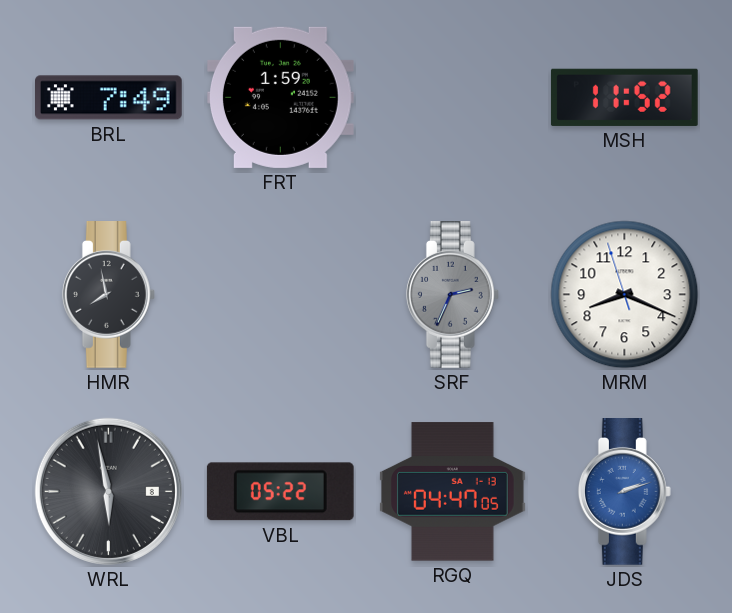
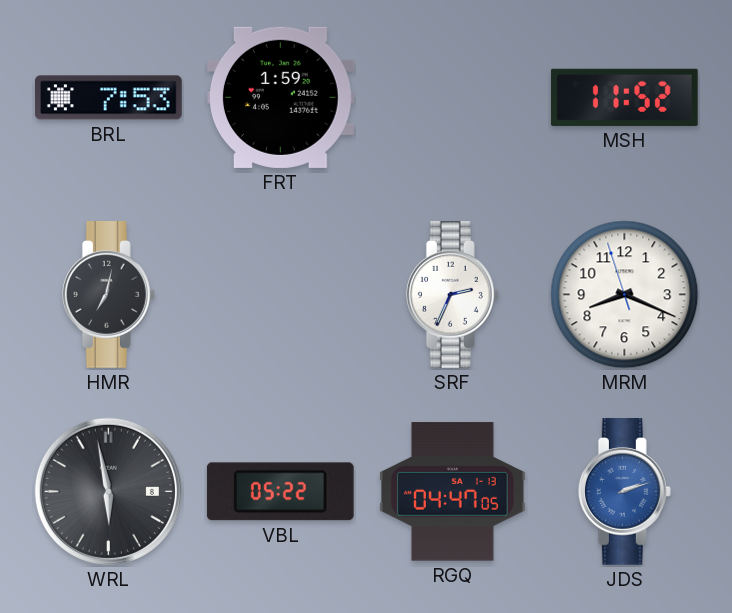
BRL: 7:49 -> 7:53 (109, 98)
HMR: 7:58 -> 7:02 (108, 295)
SRF dial: grey -> white (452, 295)
